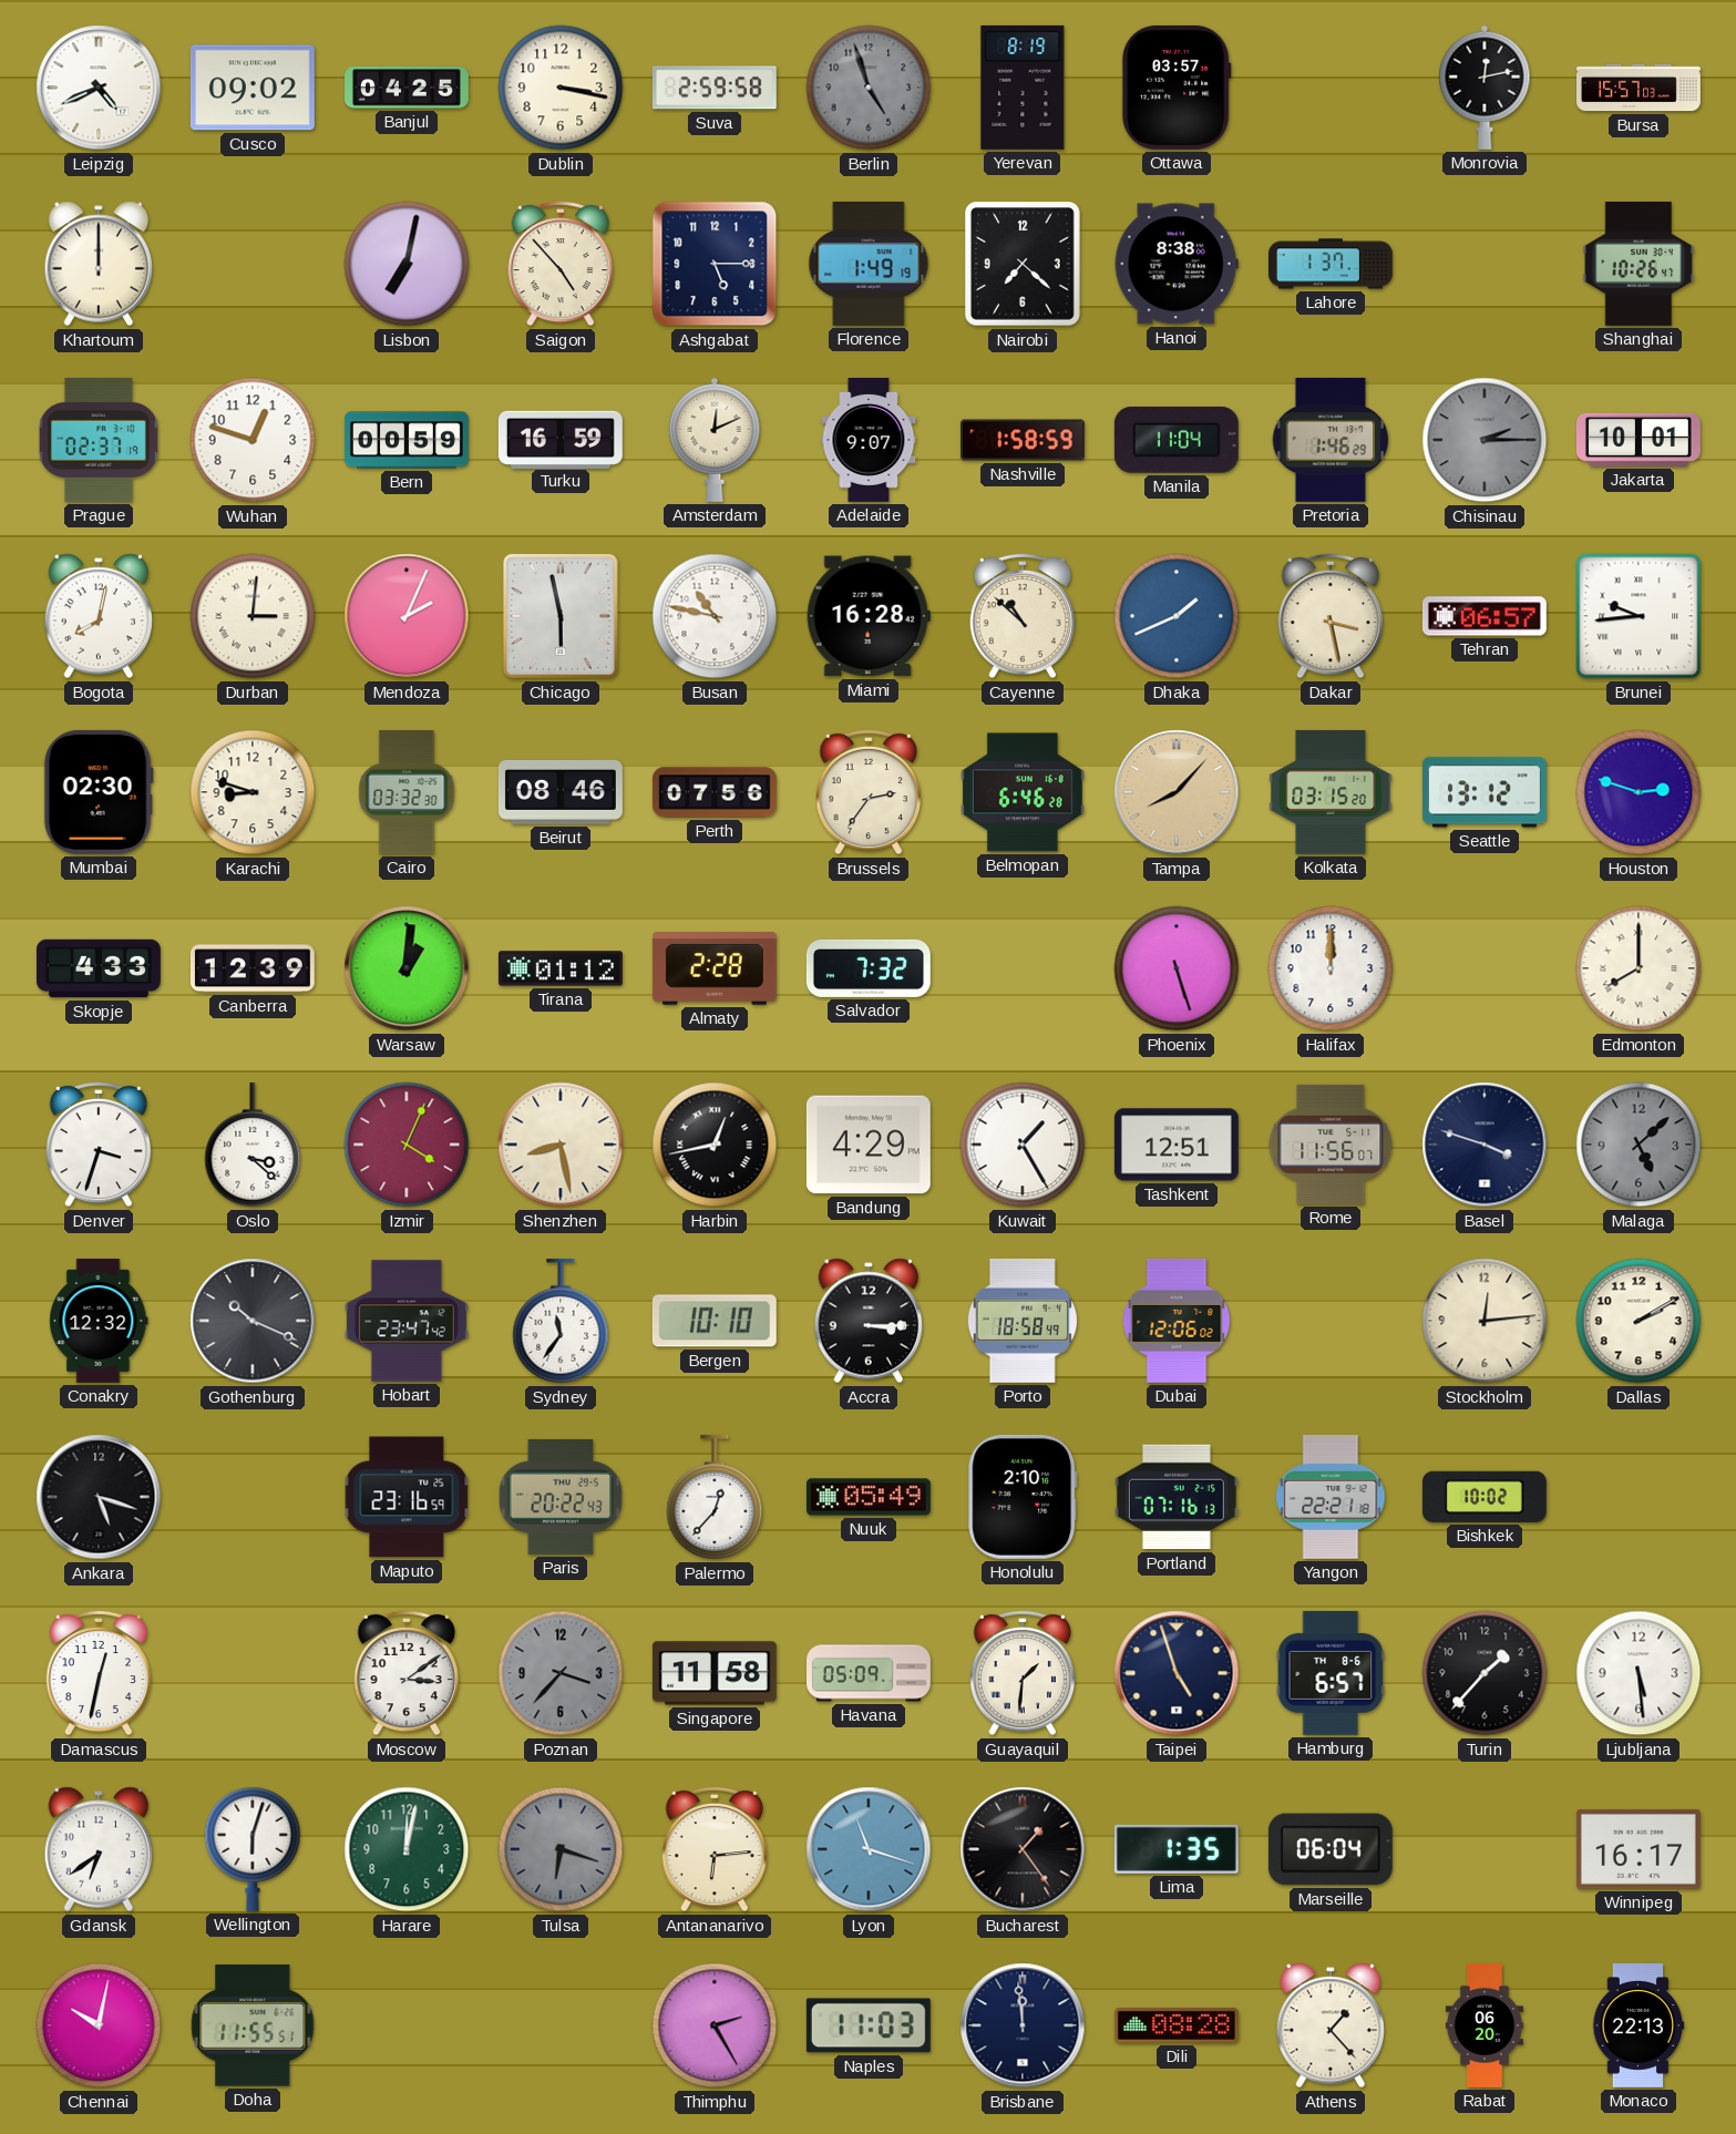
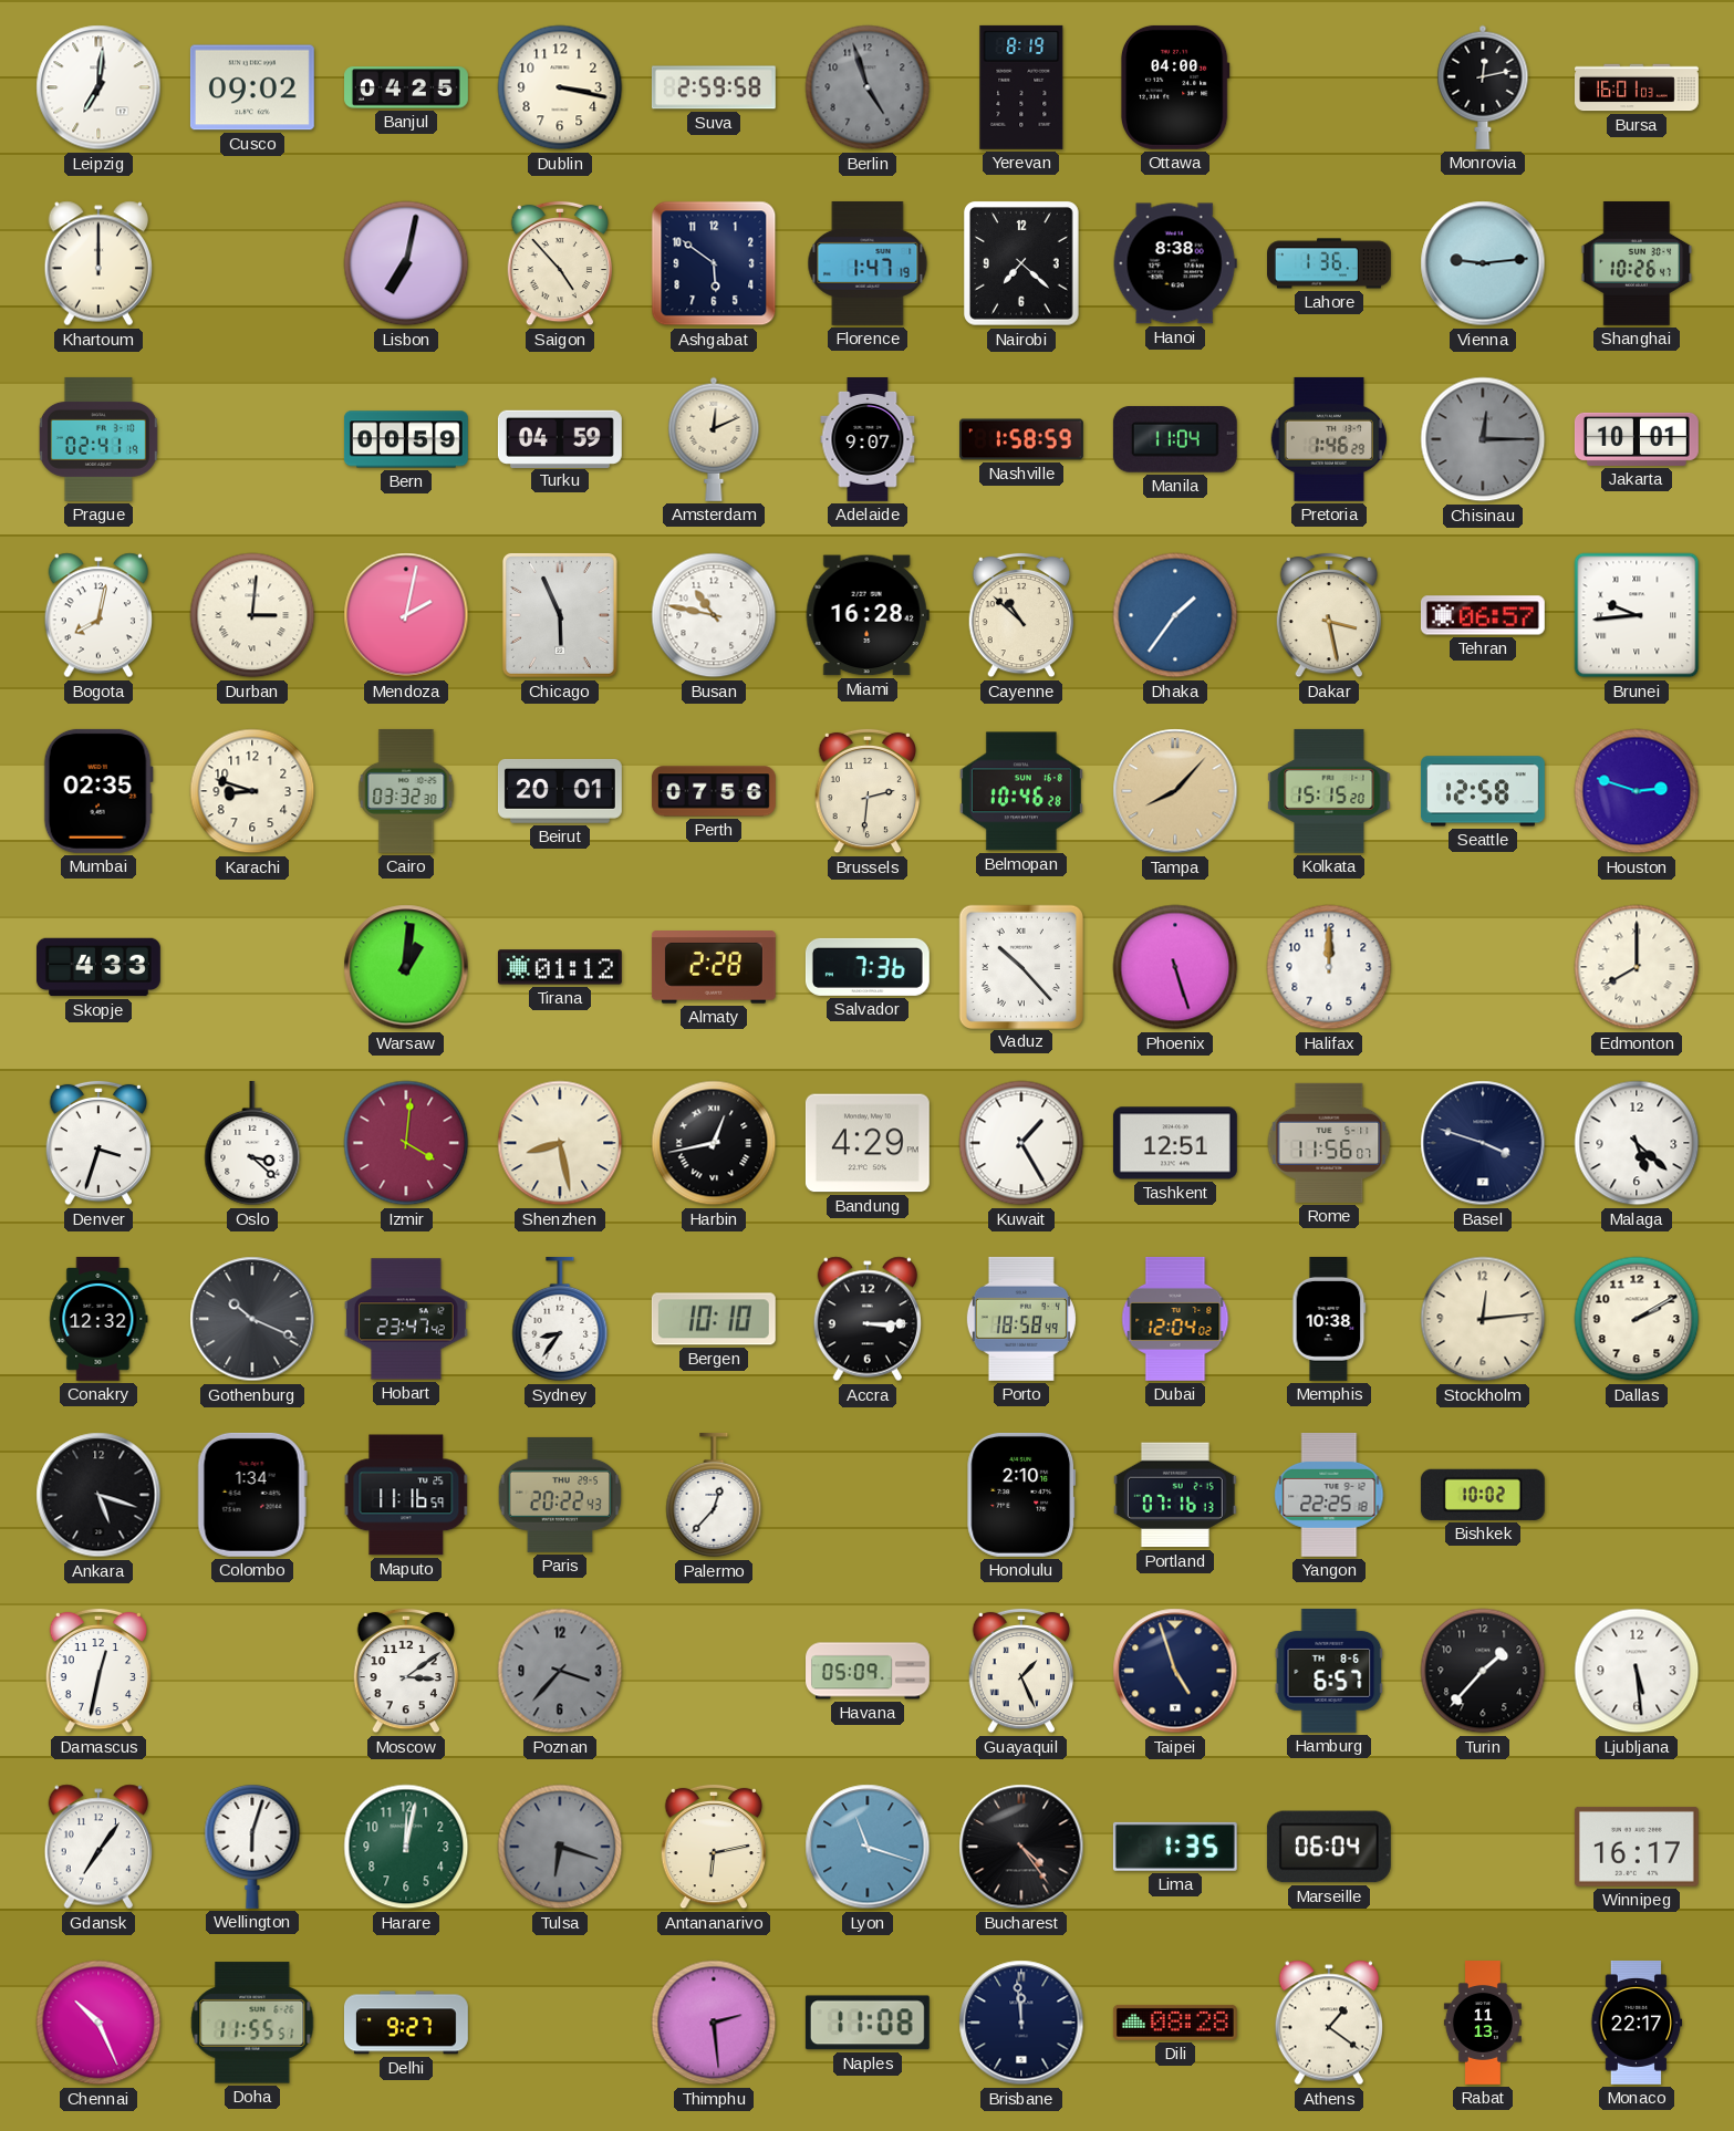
Leipzig: 4:41 -> 7:01 (98, 87)
Ottawa: 03:57 -> 04:00 (1175, 87)
Bursa: 15:57 -> 16:01 (1638, 87)
Ashgabat: 5:15 -> 5:51 (714, 263)
Florence: 1:49 -> 1:47 (868, 263)
Lahore: 1:37 -> 1:36 (1330, 263)
Vienna: none -> 9:14 (1483, 263)
Prague: 02:37 -> 02:41 (98, 439)
Wuhan: 12:48 -> none (253, 440)
Turku: 16:59 -> 04:59 (560, 438)
Chisinau: 2:15 -> 12:15 (1483, 439)
Mendoza: 2:04 -> 2:02 (406, 615)
Chicago: 5:58 -> 5:56 (560, 615)
Dhaka: 1:41 -> 1:36 (1175, 615)
Mumbai: 02:30 -> 02:35 (98, 791)
Beirut: 08:46 -> 20:01 (560, 791)
Brussels: 2:36 -> 2:31 (866, 791)
Belmopan: 6:46 -> 10:46 (1021, 791)
Kolkata: 03:15 -> 15:15 (1329, 791)
Seattle: 13:12 -> 12:58 (1483, 791)
Canberra: 12:39 -> none (253, 968)
Salvador: 7:32 -> 7:36 (868, 967)
Vaduz: none -> 10:23 (1020, 966)
Izmir: 4:04 -> 4:01 (406, 1143)
Malaga: 5:08 -> 5:22 (1637, 1143)
Malaga dial: grey -> white (1637, 1143)
Sydney: 11:36 -> 8:36 (560, 1319)
Dubai: 12:06 -> 12:04 (1175, 1319)
Memphis: none -> 10:38 (1329, 1319)
Colombo: none -> 1:34 (252, 1495)
Maputo: 23:16 -> 11:16 (406, 1495)
Nuuk: 05:49 -> none (869, 1497)
Yangon: 22:21 -> 22:25 (1329, 1495)
Singapore: 11:58 -> none (715, 1673)
Guayaquil: 1:31 -> 1:26 (1020, 1671)
Gdansk: 6:39 -> 7:06 (97, 1847)
Antananarivo: 6:14 -> 6:13 (713, 1847)
Bucharest: 1:24 -> 4:24 (1021, 1847)
Chennai: 10:02 -> 10:26 (98, 2023)
Delhi: none -> 9:27 (406, 2023)
Thimphu: 2:25 -> 2:29 (714, 2023)
Naples: 11:03 -> 11:08 (868, 2023)
Athens: 1:23 -> 1:21 (1328, 2023)
Rabat: 06:20 -> 11:13 (1483, 2024)
Monaco: 22:13 -> 22:17 (1637, 2023)
